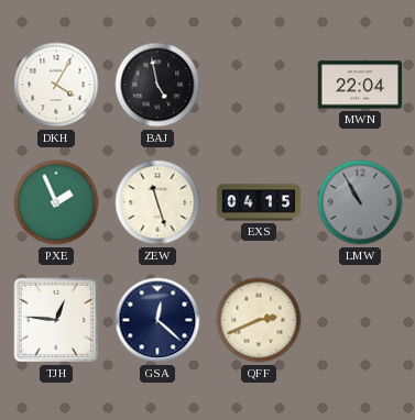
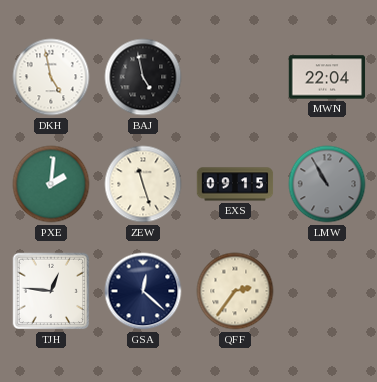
DKH: 4:05 -> 4:58 (51, 77)
PXE: 1:56 -> 2:01 (51, 184)
EXS: 04:15 -> 09:15 (235, 184)
QFF: 2:41 -> 2:36 (235, 291)
